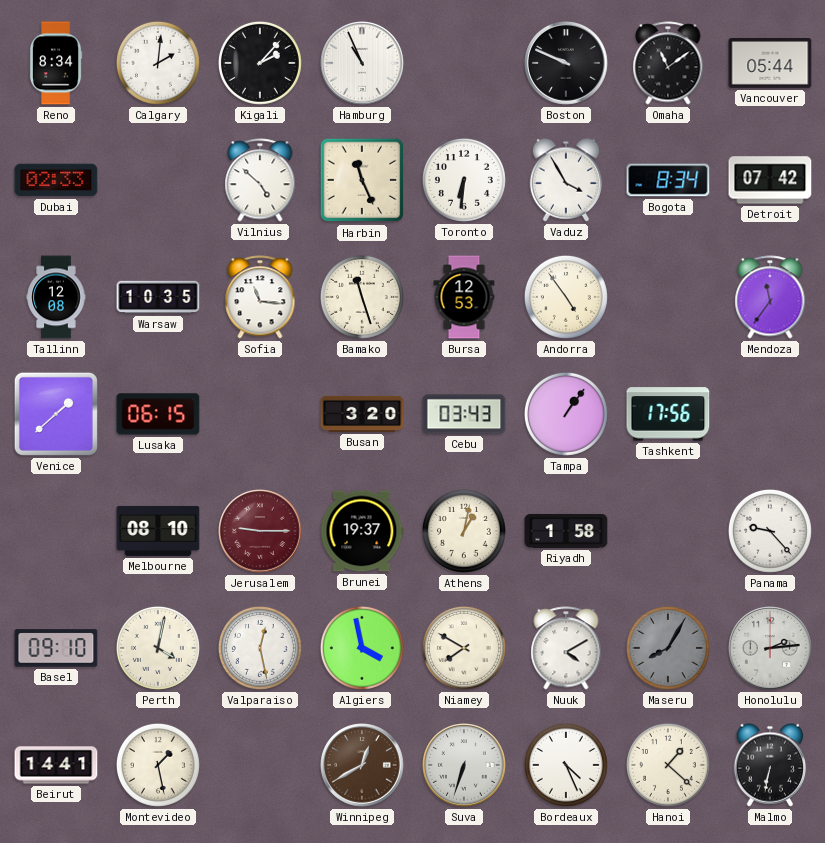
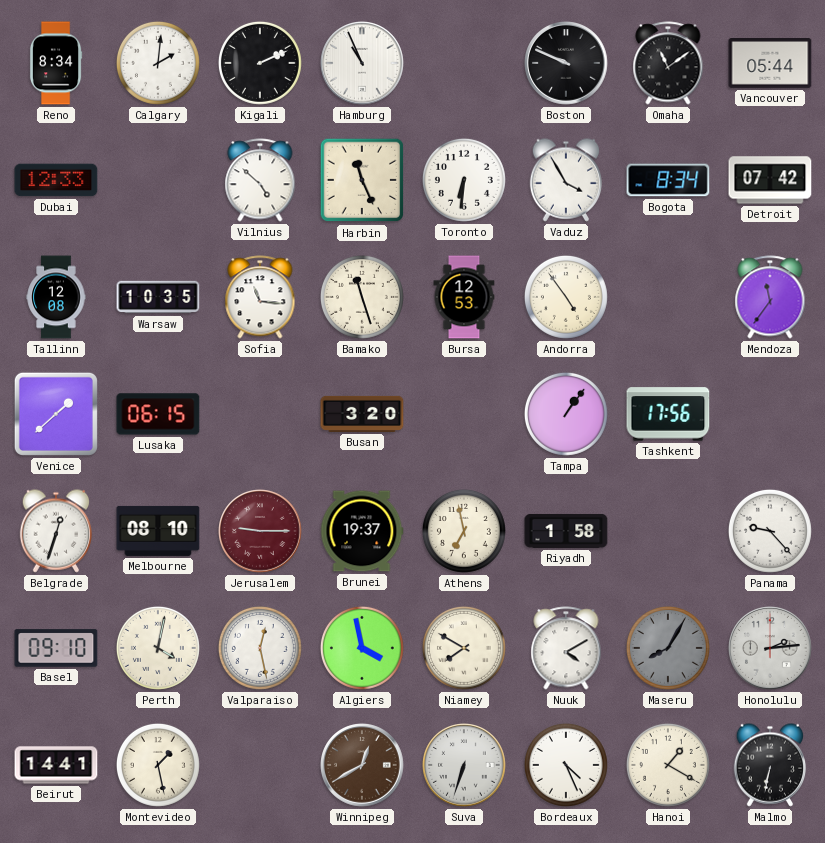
Kigali: 2:07 -> 2:11 (260, 63)
Dubai: 02:33 -> 12:33 (56, 180)
Cebu: 03:43 -> none (464, 414)
Belgrade: none -> 12:33 (56, 531)
Athens: 1:02 -> 6:58 (464, 531)
Hanoi: 1:22 -> 1:20 (668, 765)
